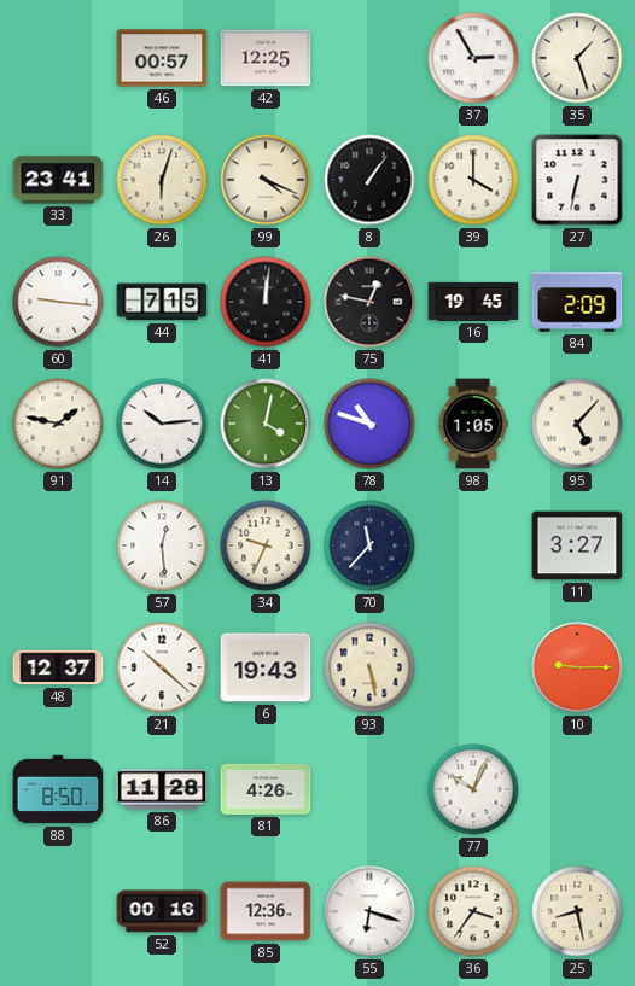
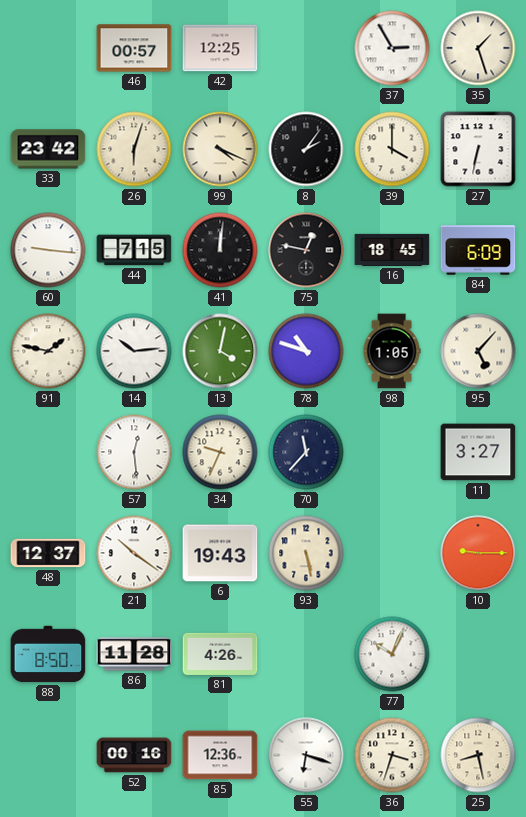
33: 23:41 -> 23:42 (48, 149)
8: 1:06 -> 2:06 (306, 149)
16: 19:45 -> 18:45 (392, 250)
84: 2:09 -> 6:09 (478, 250)
21: 10:22 -> 10:21 (134, 553)
36: 3:36 -> 3:33 (392, 755)
